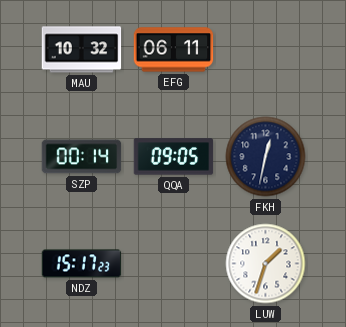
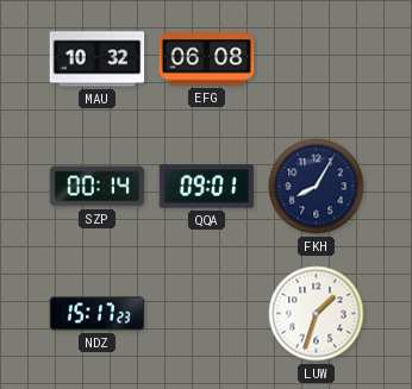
EFG: 06:11 -> 06:08 (207, 59)
QQA: 09:05 -> 09:01 (207, 187)
FKH: 12:32 -> 8:05 (317, 187)
